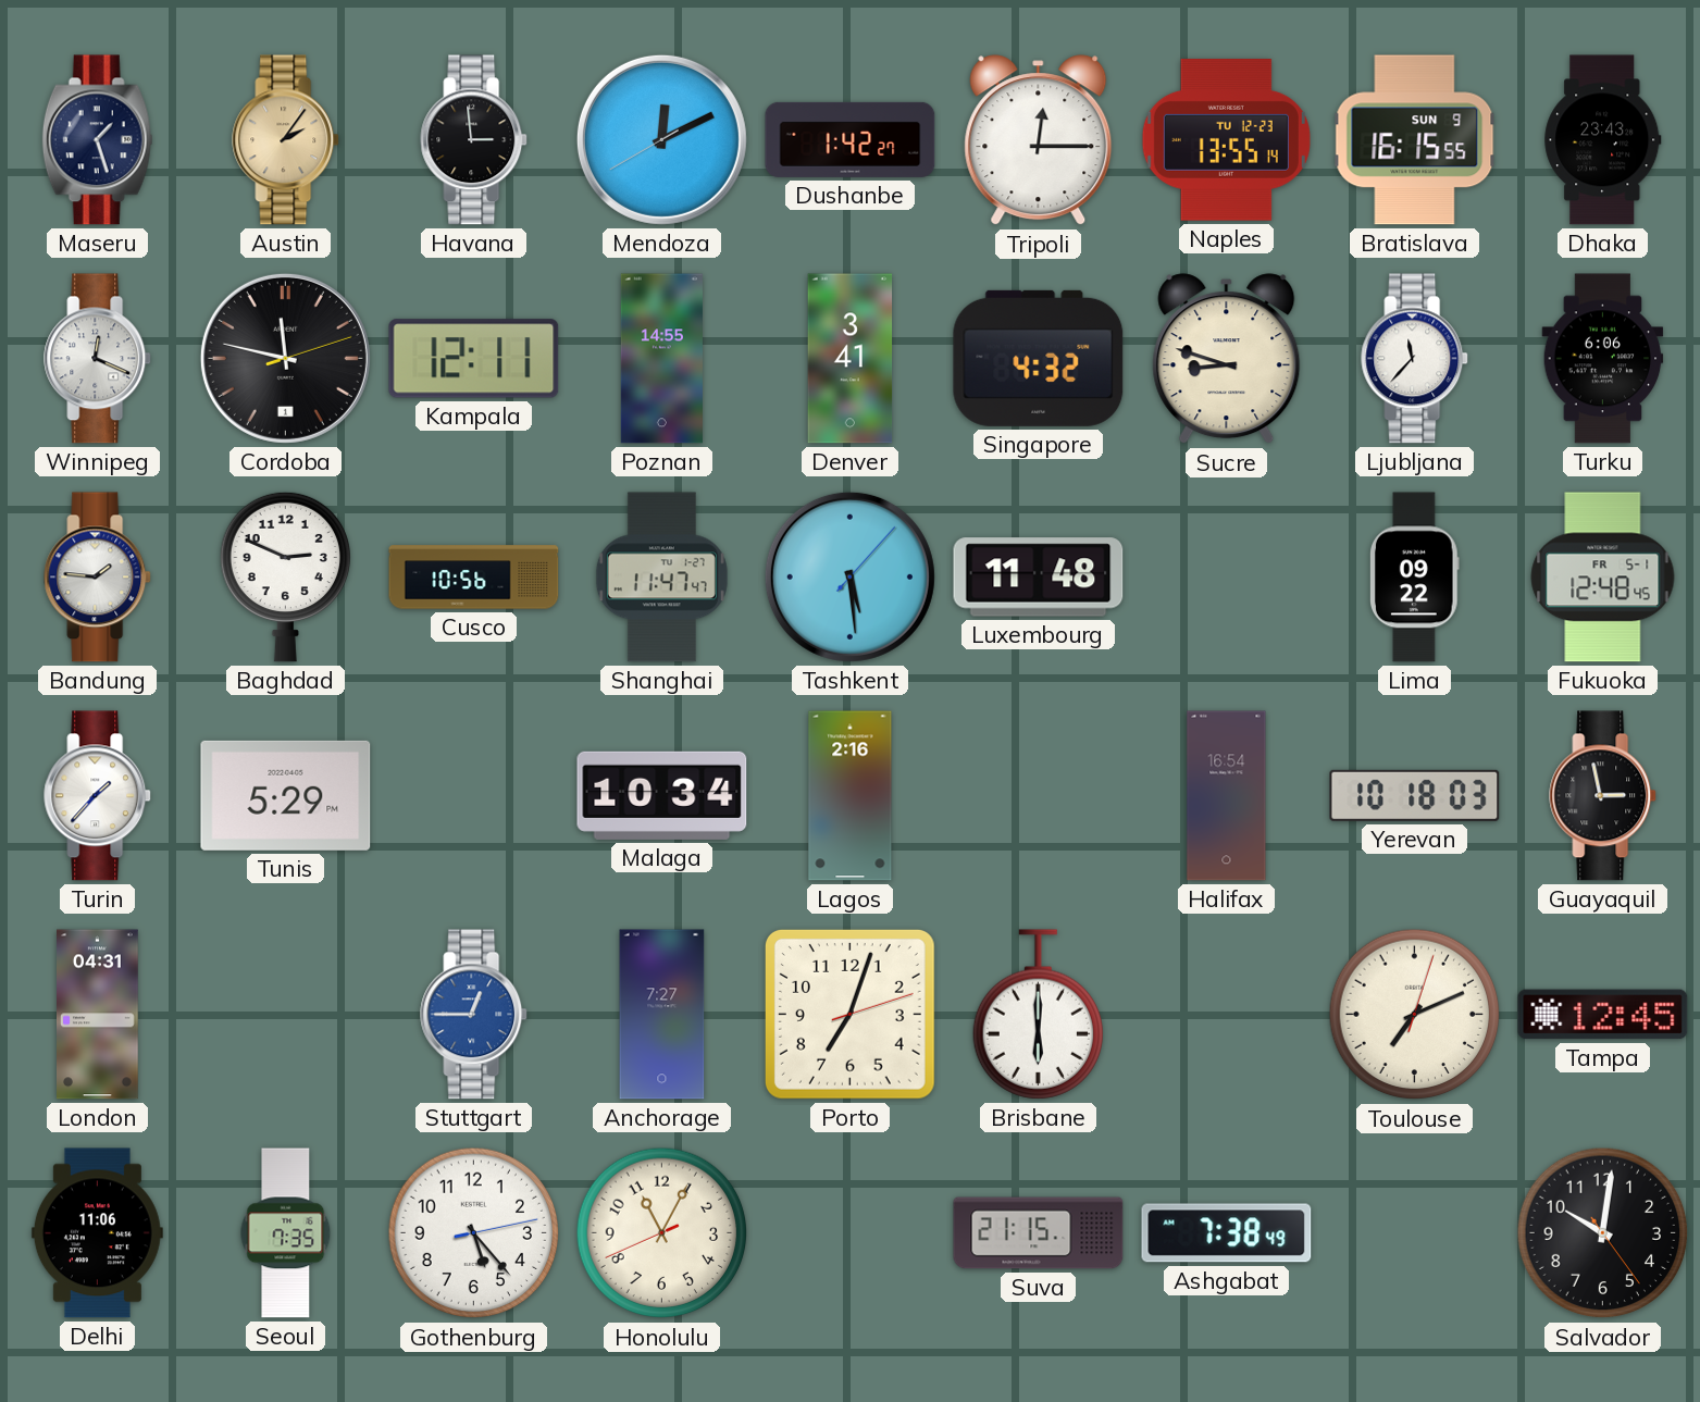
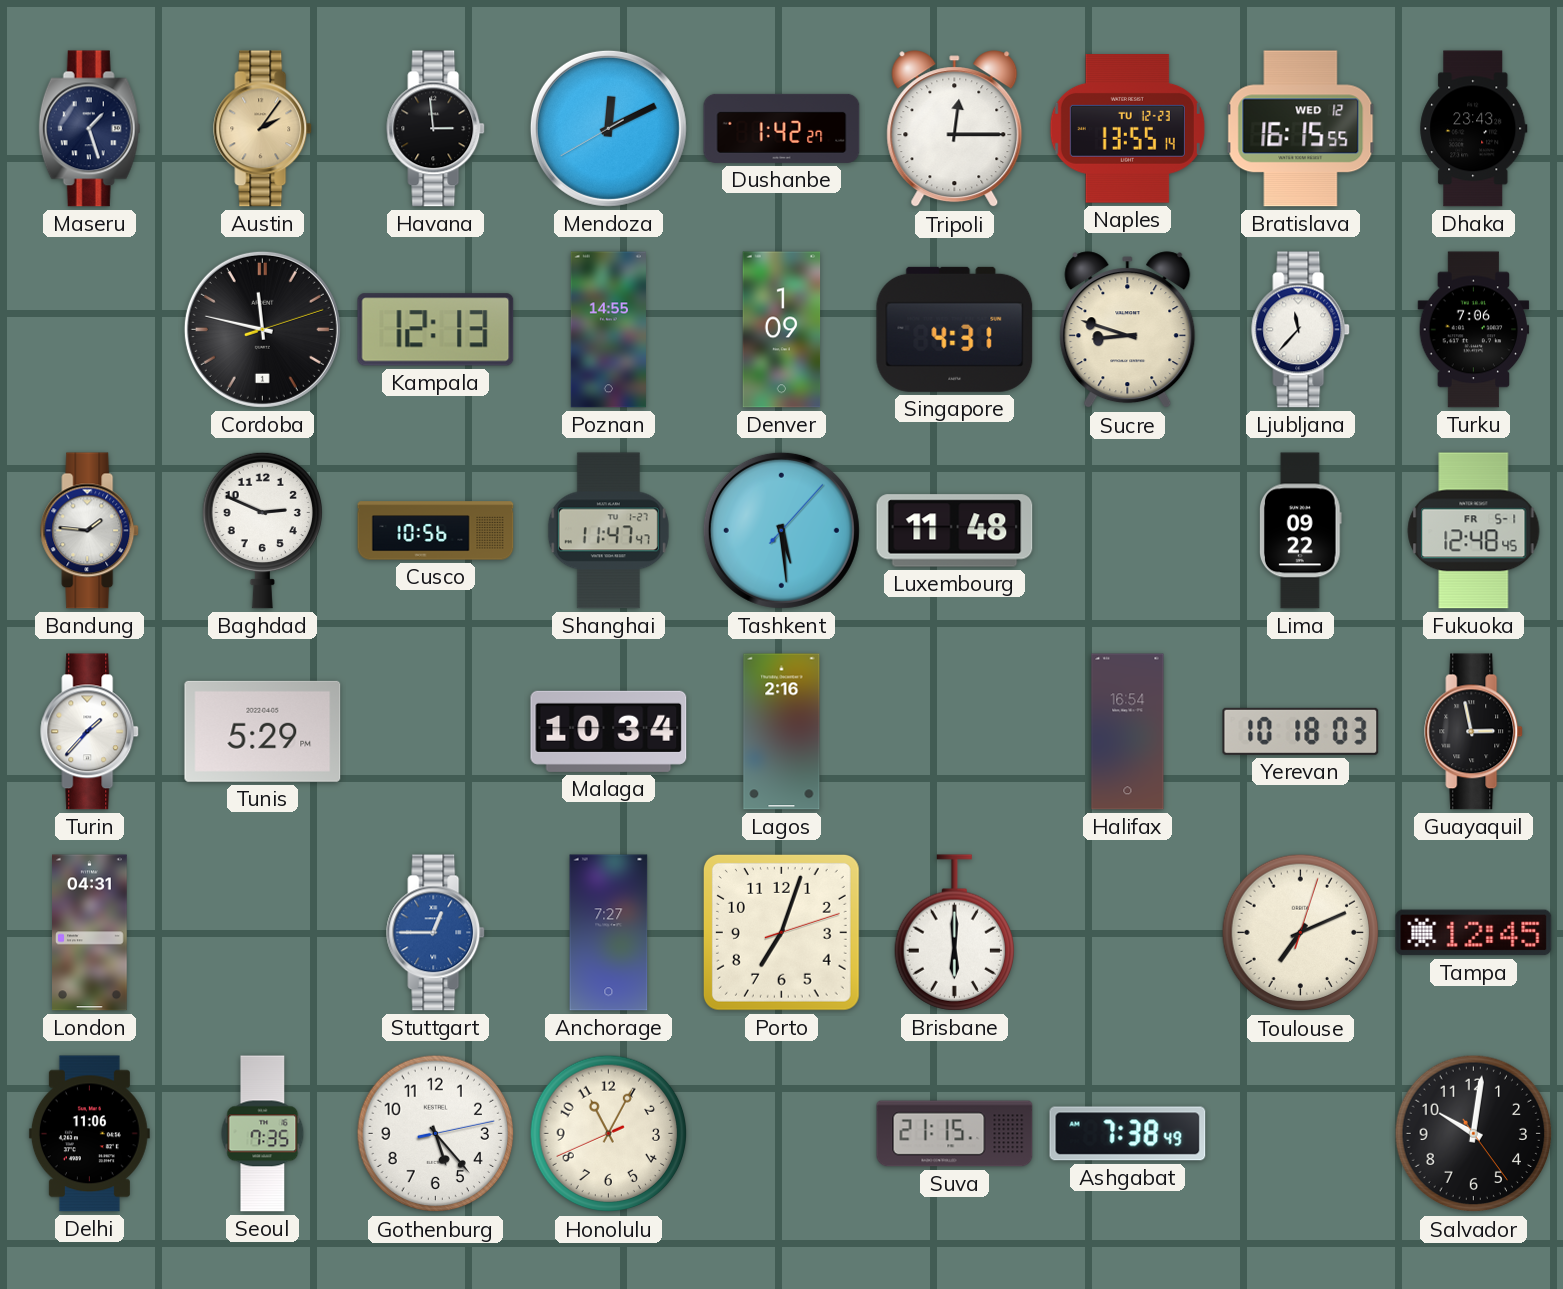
Bratislava date: SUN 9 -> WED 12 (1301, 129)
Winnipeg: 12:19 -> none (98, 359)
Kampala: 12:11 -> 12:13 (436, 330)
Denver: 3:41 -> 1:09 (782, 330)
Singapore: 4:32 -> 4:31 (955, 329)
Turku: 6:06 -> 7:06 (1474, 330)
